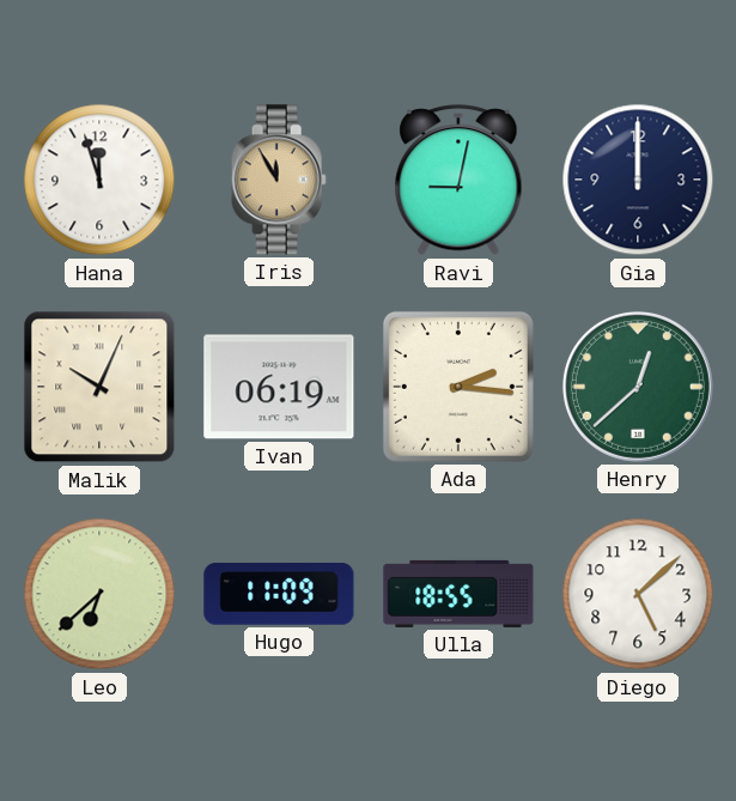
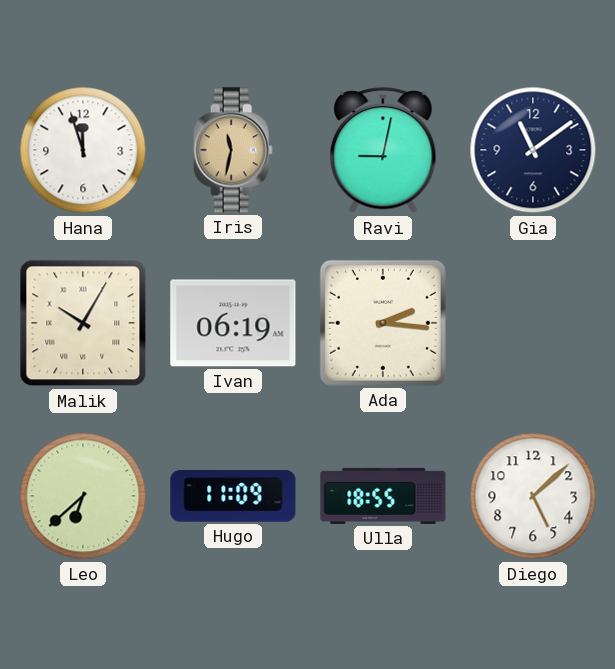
Iris: 11:55 -> 11:32 (233, 150)
Gia: 12:00 -> 11:09 (533, 150)
Malik: 10:04 -> 10:05 (83, 323)
Henry: 12:38 -> none (638, 387)
